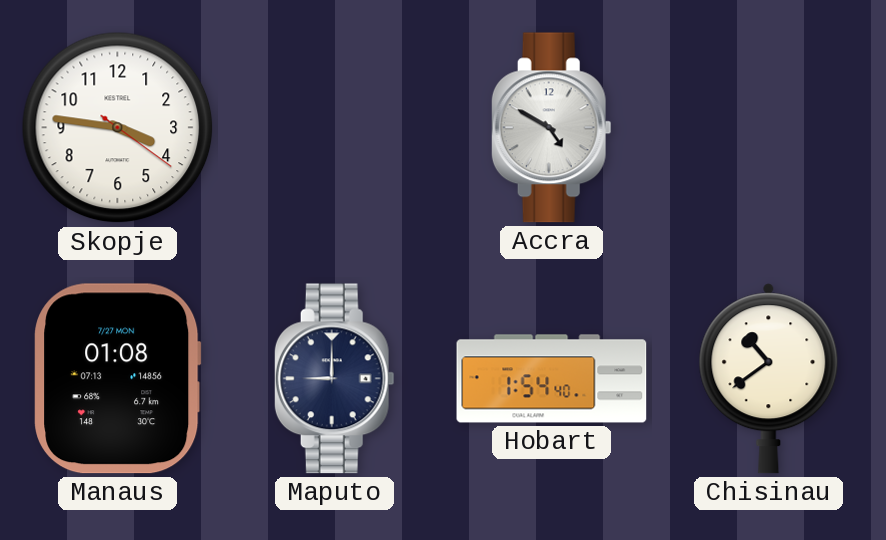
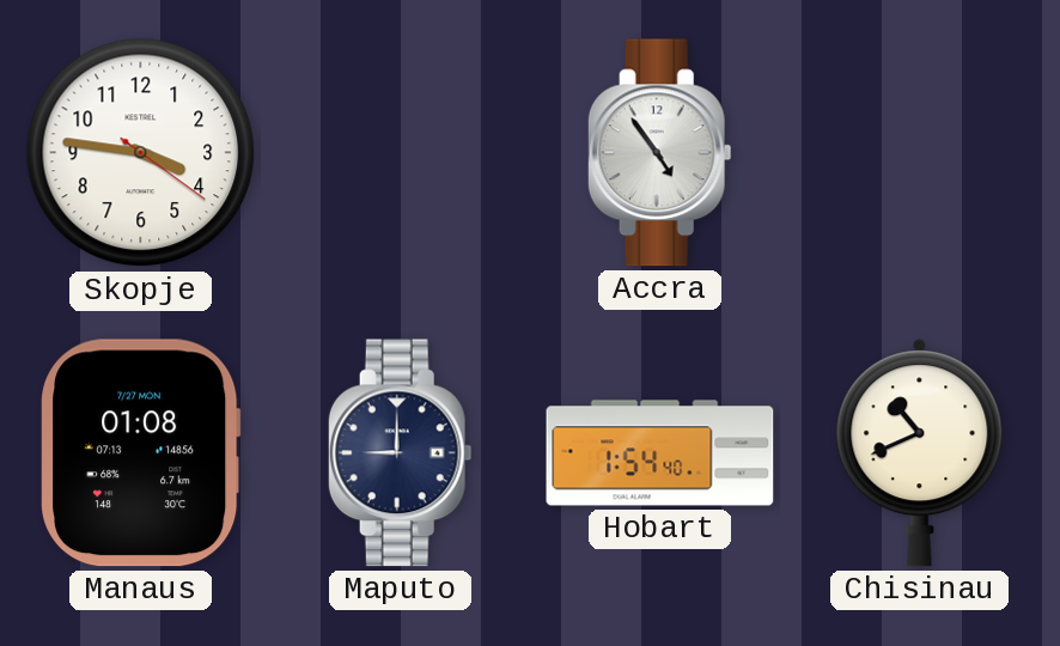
Accra: 4:50 -> 4:54 (659, 153)
Chisinau: 10:39 -> 10:41 (920, 453)
